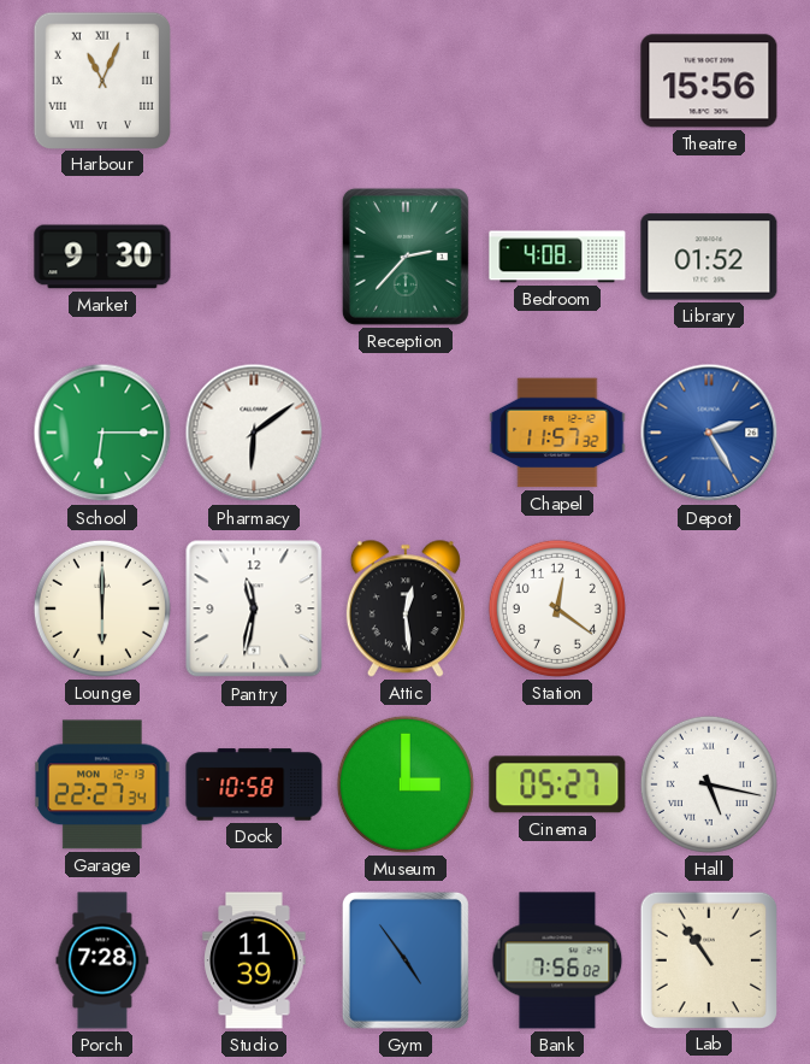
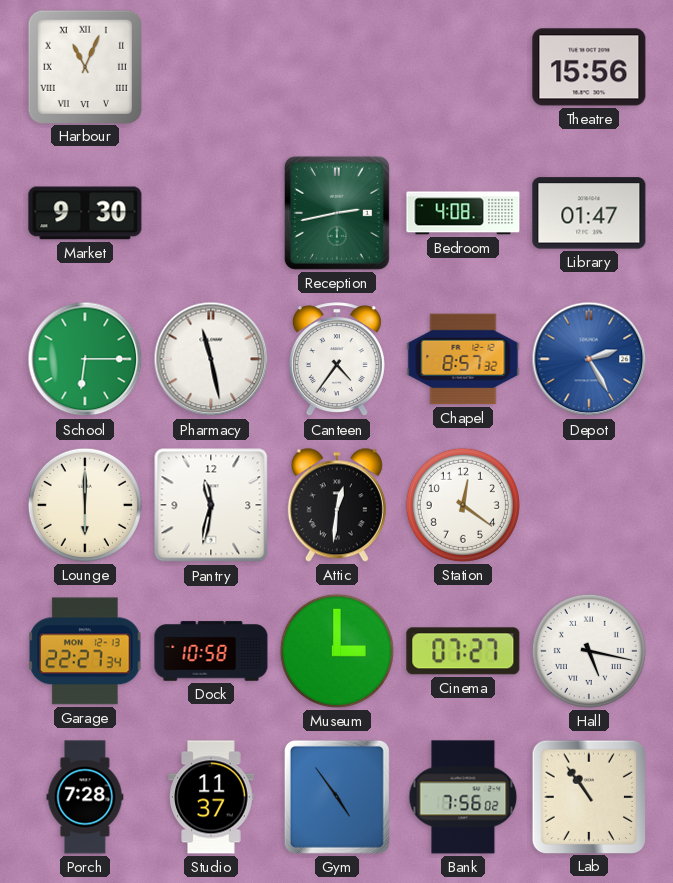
Reception: 2:37 -> 2:43 (337, 213)
Library: 01:52 -> 01:47 (589, 213)
Pharmacy: 6:09 -> 11:28 (211, 359)
Canteen: none -> 4:36 (337, 360)
Chapel: 11:57 -> 8:57 (463, 359)
Attic: 12:29 -> 12:31 (337, 505)
Cinema: 05:27 -> 07:27 (463, 651)
Studio: 11:39 -> 11:37 (211, 797)
